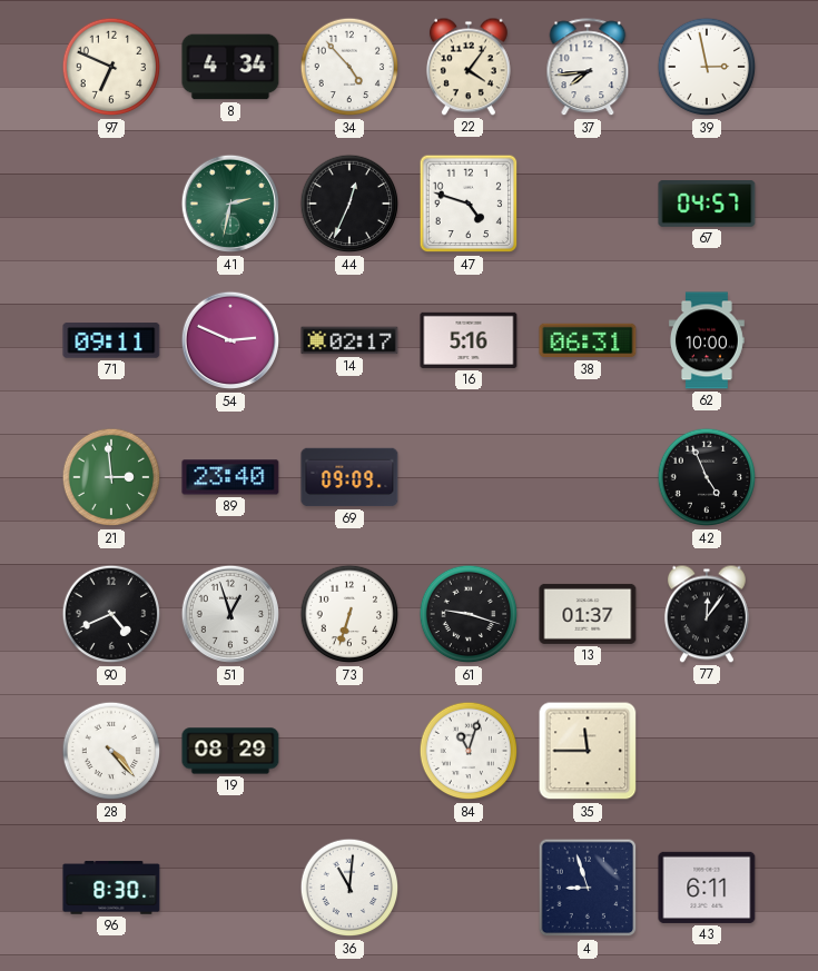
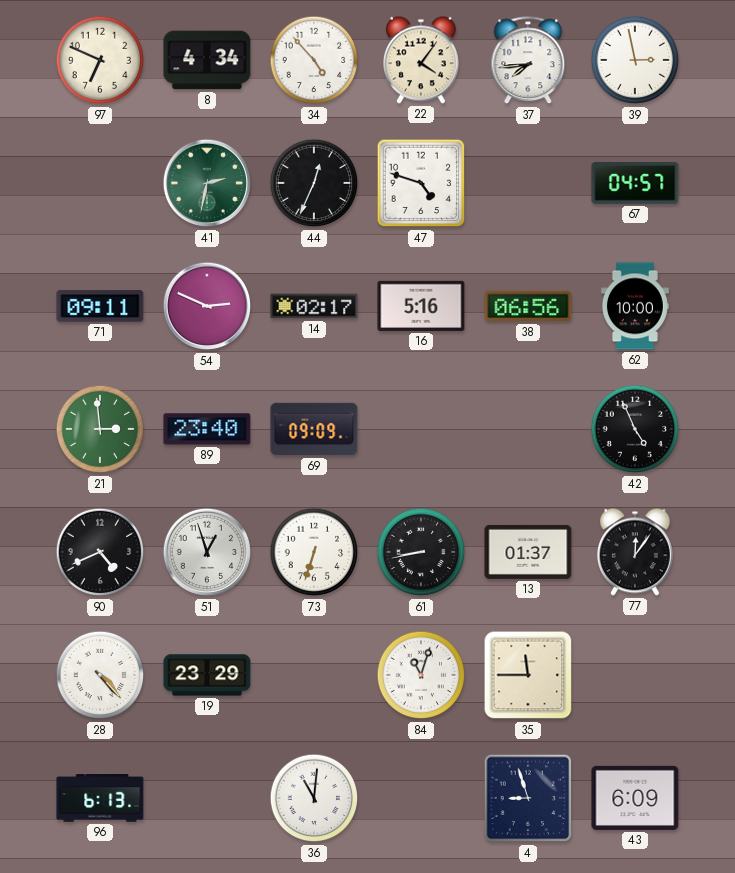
38: 06:31 -> 06:56 (528, 306)
61: 9:18 -> 8:43 (421, 552)
19: 08:29 -> 23:29 (207, 675)
96: 8:30 -> 6:13 (100, 798)
43: 6:11 -> 6:09 (635, 798)
